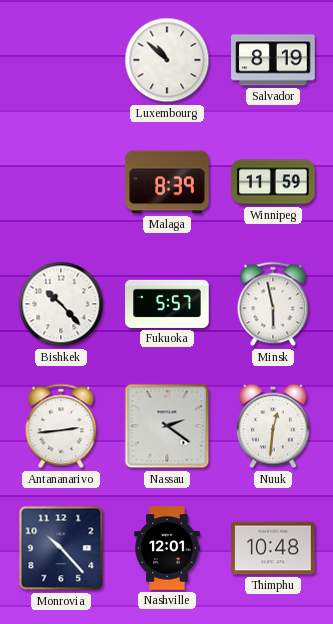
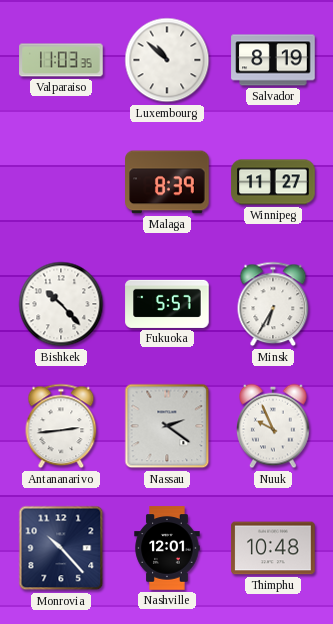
Valparaiso: none -> 11:03 (61, 60)
Winnipeg: 11:59 -> 11:27 (273, 182)
Minsk: 5:58 -> 6:35 (273, 304)
Nuuk: 12:31 -> 9:56 (273, 426)
